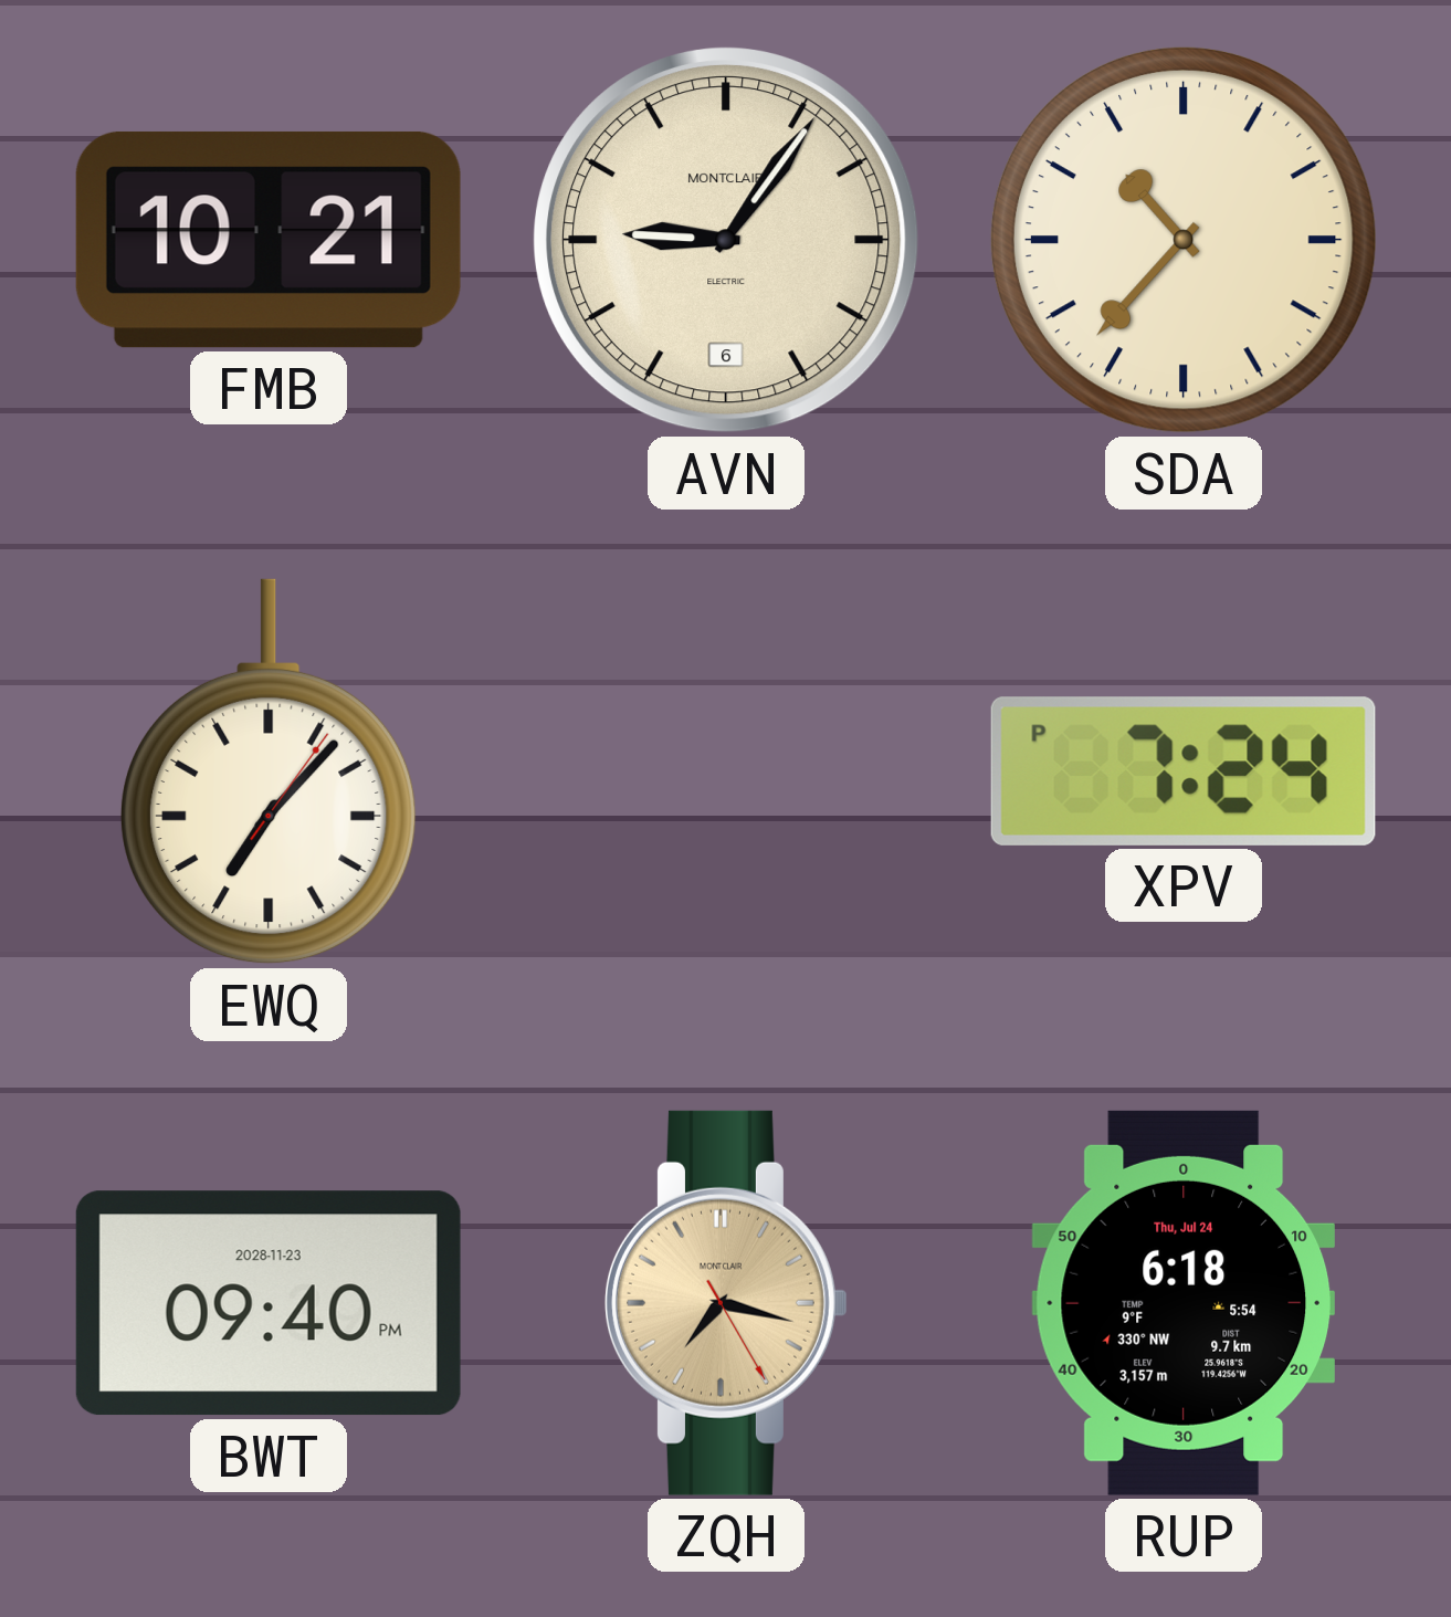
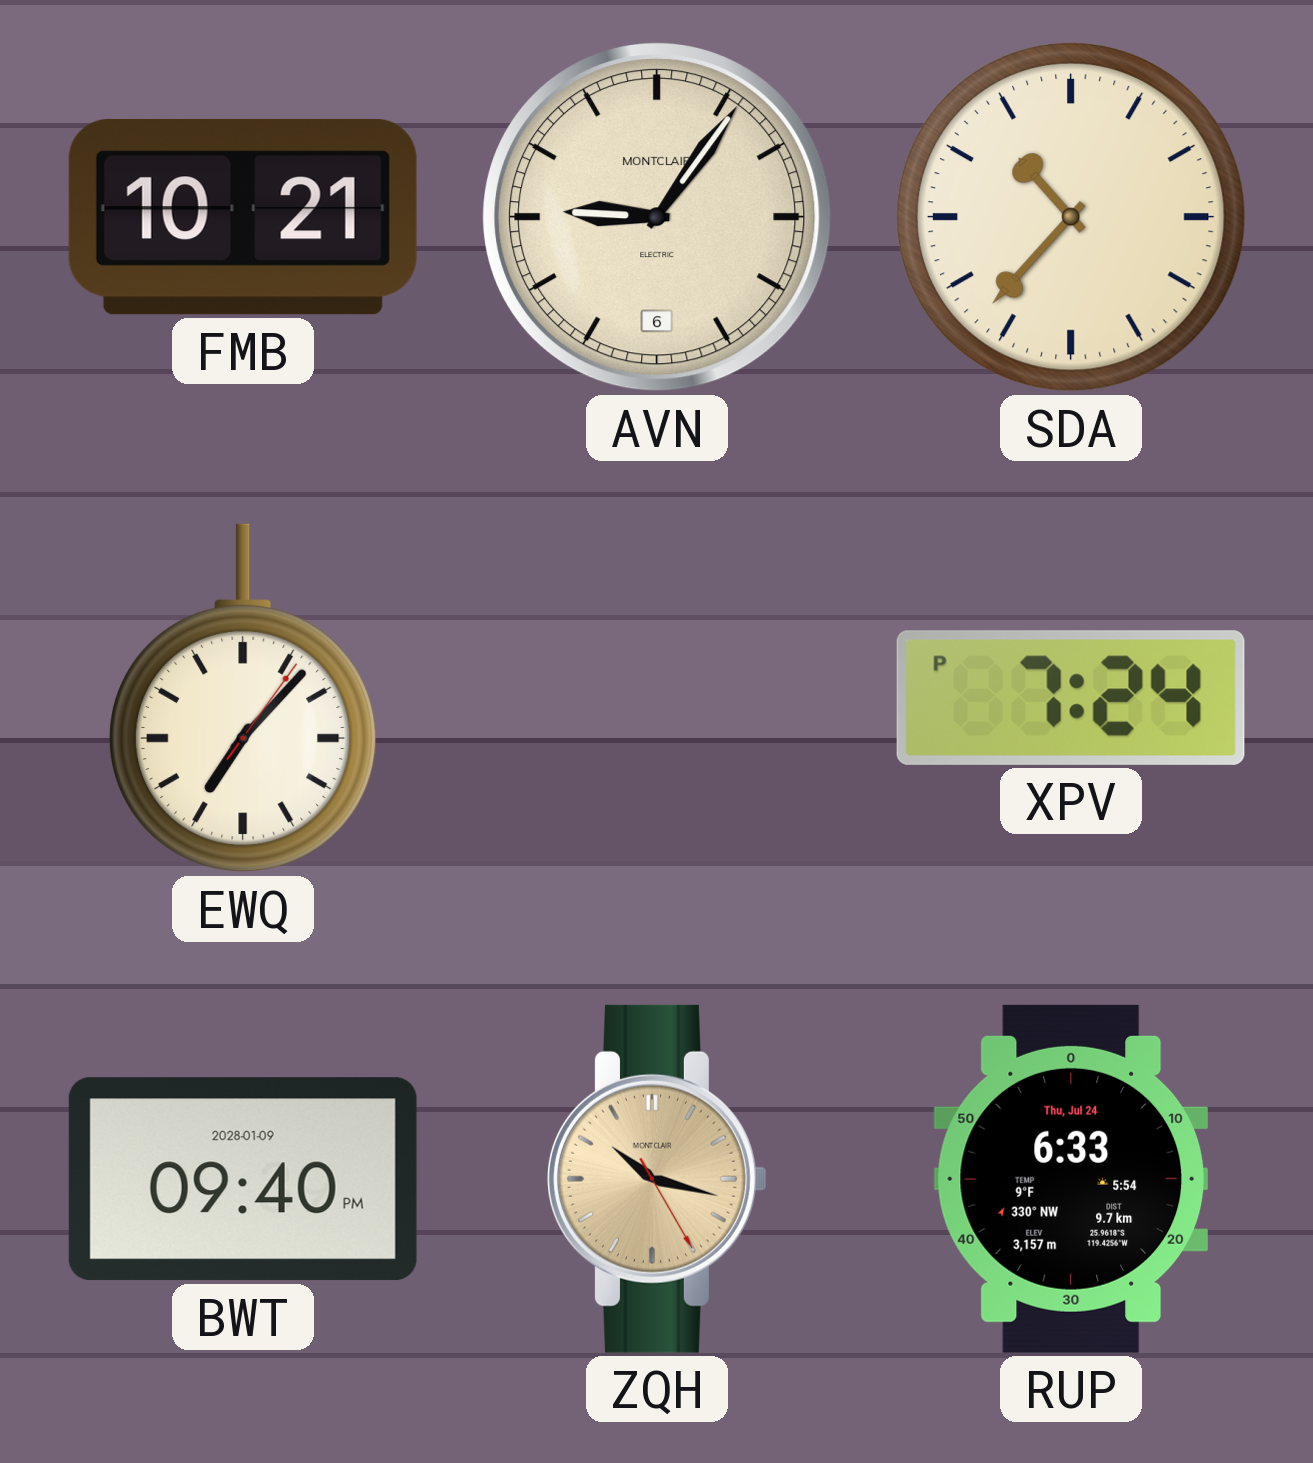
BWT date: 2028-11-23 -> 2028-01-09 (243, 1179)
ZQH: 7:17 -> 10:17 (657, 1179)
RUP: 6:18 -> 6:33 (1070, 1179)
